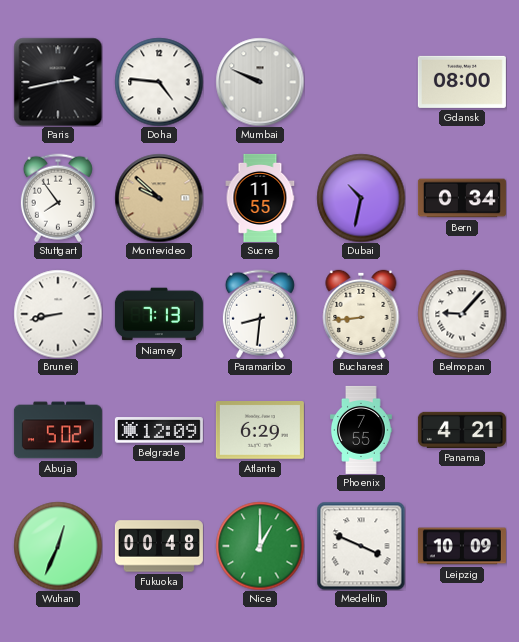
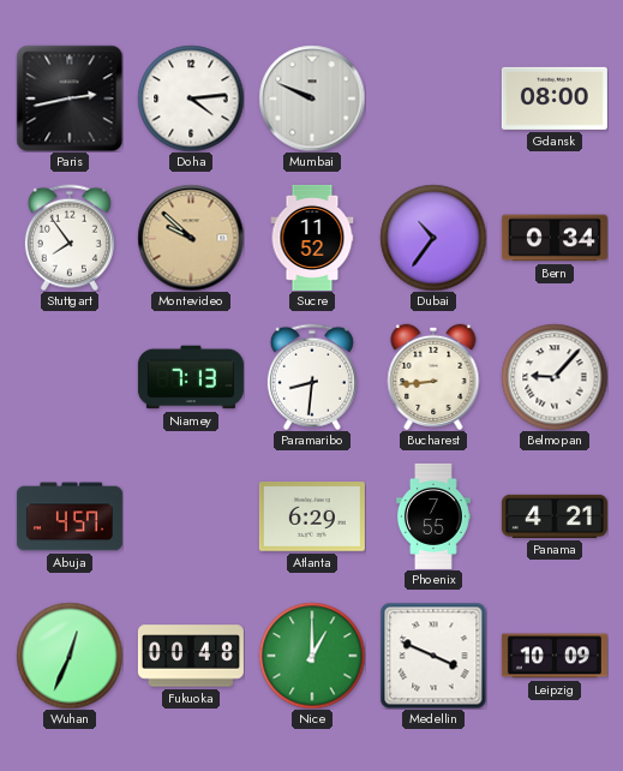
Doha: 4:46 -> 4:14 (191, 98)
Sucre: 11:55 -> 11:52 (312, 238)
Dubai: 10:32 -> 10:36 (433, 238)
Brunei: 8:43 -> none (58, 314)
Abuja: 5:02 -> 4:57 (70, 516)
Belgrade: 12:09 -> none (159, 430)
